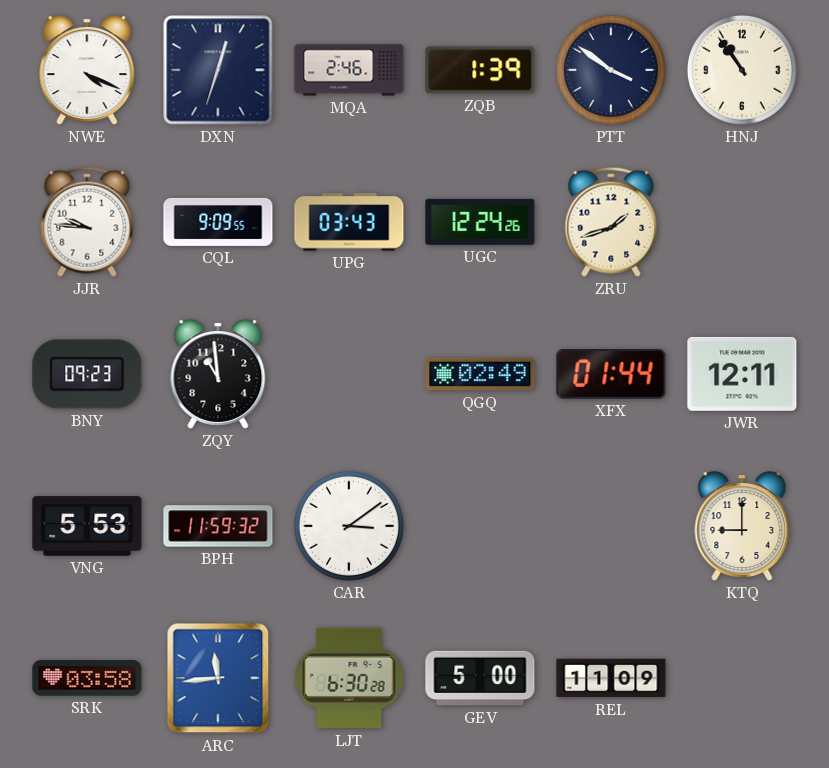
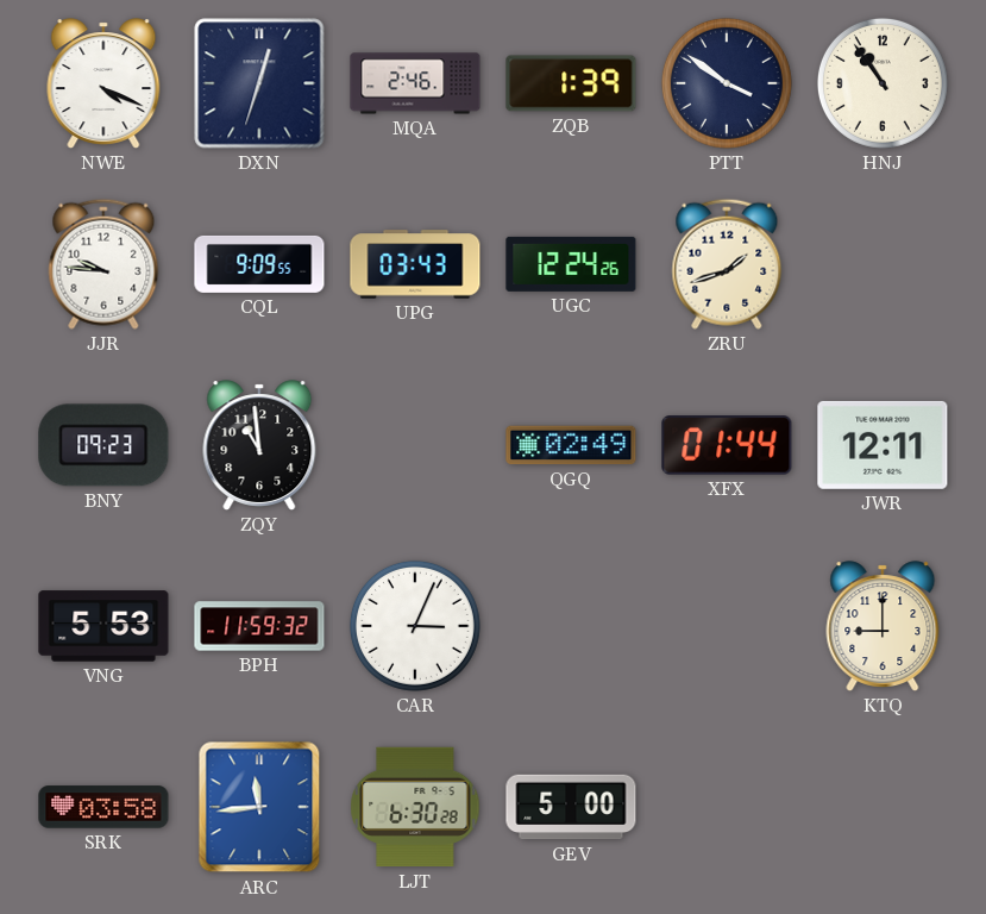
CAR: 3:09 -> 3:04 (415, 626)
REL: 11:09 -> none (611, 678)
